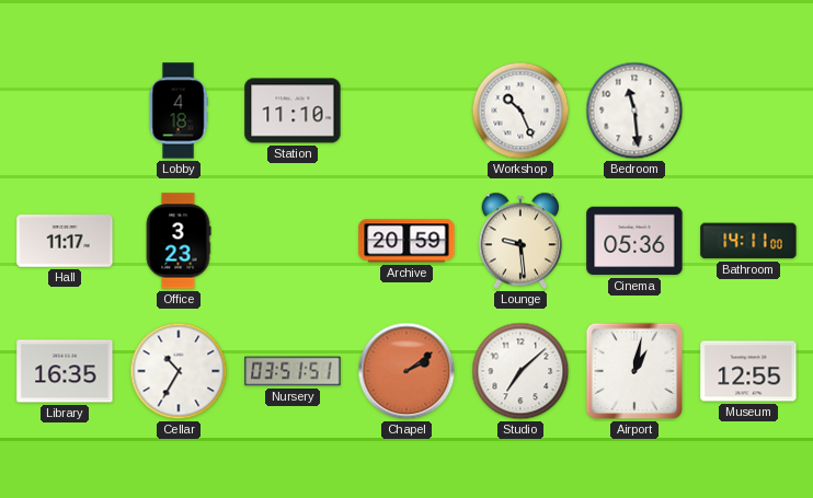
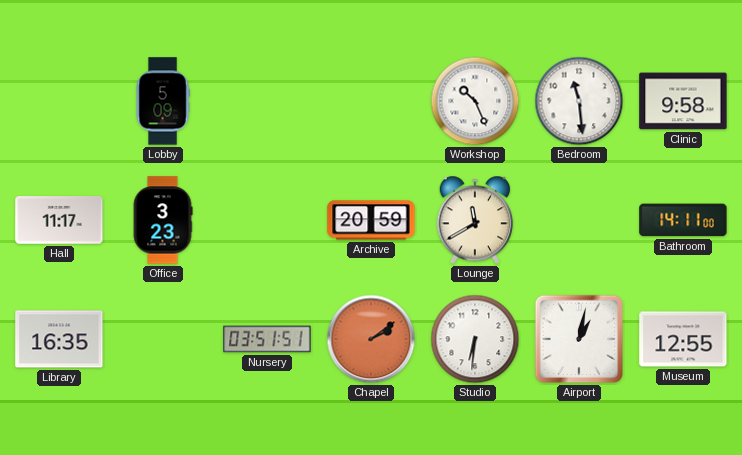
Lobby: 4:18 -> 5:09 (163, 101)
Station: 11:10 -> none (293, 111)
Clinic: none -> 9:58 (683, 101)
Lounge: 9:29 -> 11:40 (475, 220)
Cinema: 05:36 -> none (634, 241)
Cellar: 10:35 -> none (179, 371)
Studio: 7:08 -> 6:31 (475, 339)
